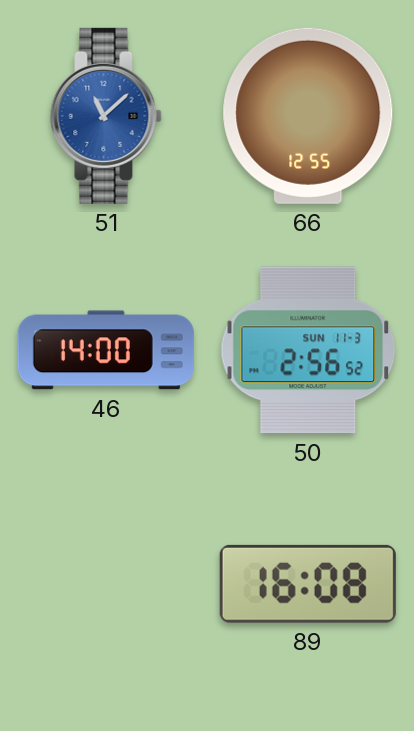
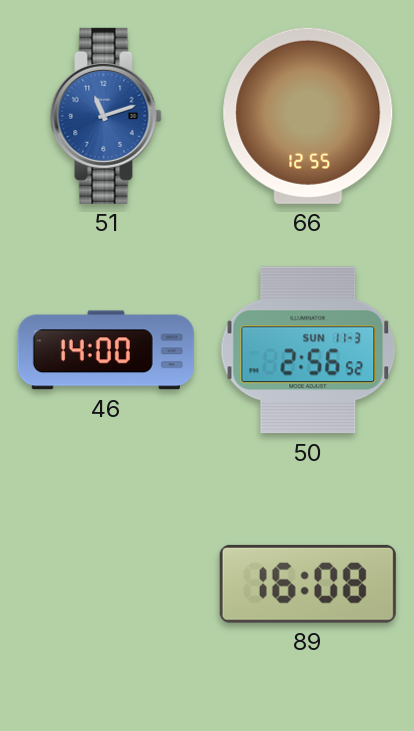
51: 11:08 -> 11:12 (106, 116)
